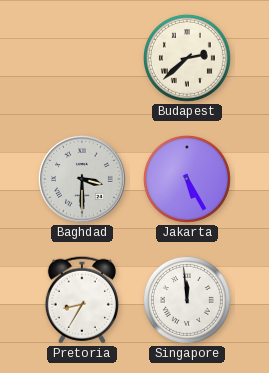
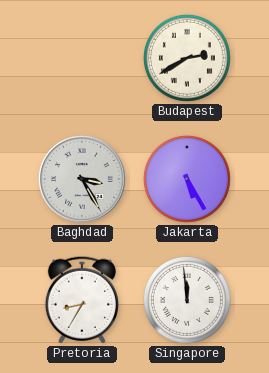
Budapest: 2:38 -> 2:40 (187, 58)
Baghdad: 3:30 -> 3:25 (82, 179)
